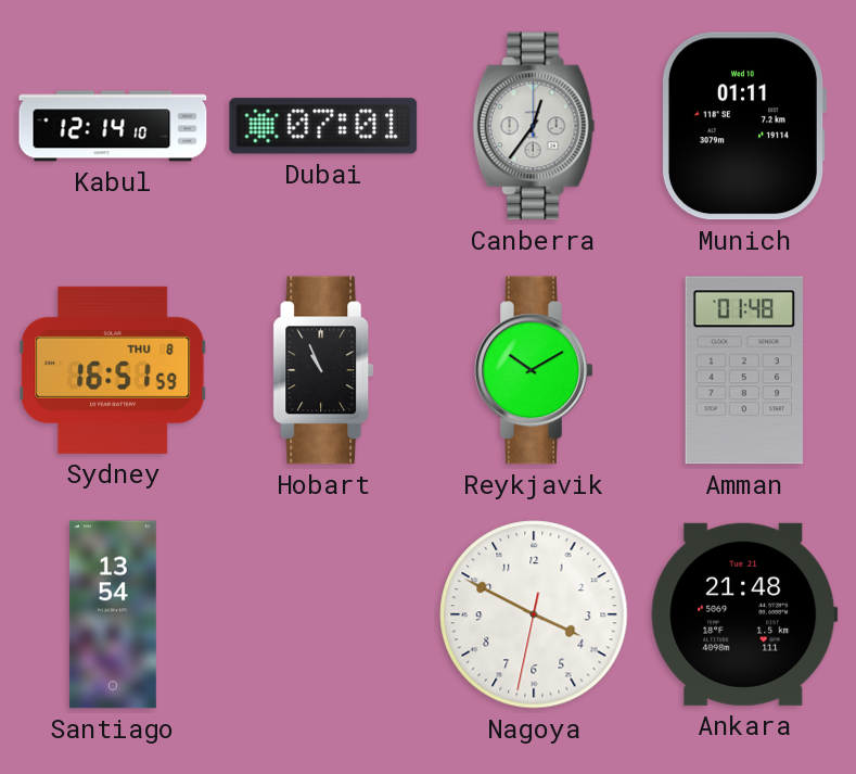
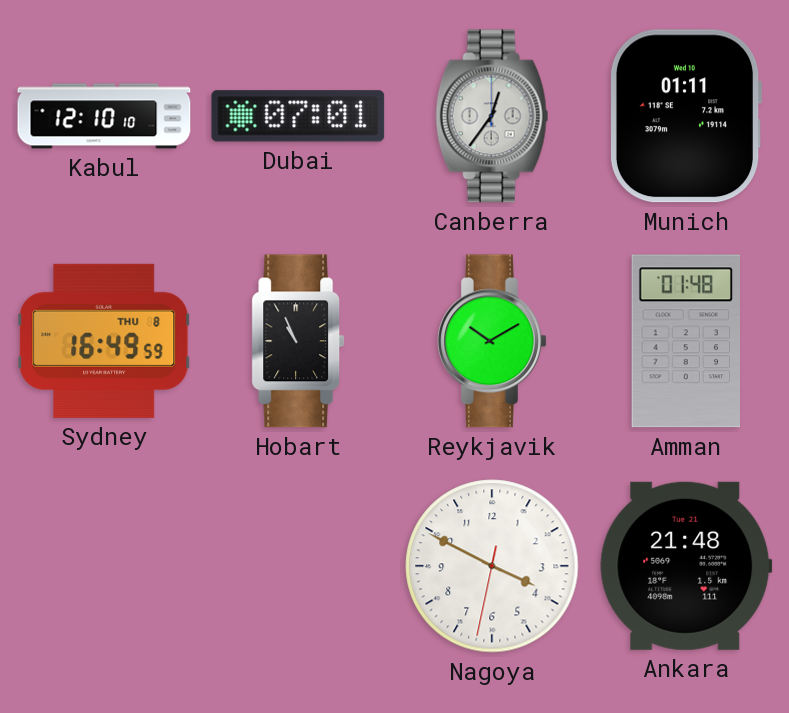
Kabul: 12:14 -> 12:10 (104, 116)
Sydney: 16:51 -> 16:49 (104, 341)
Santiago: 13:54 -> none (113, 614)
